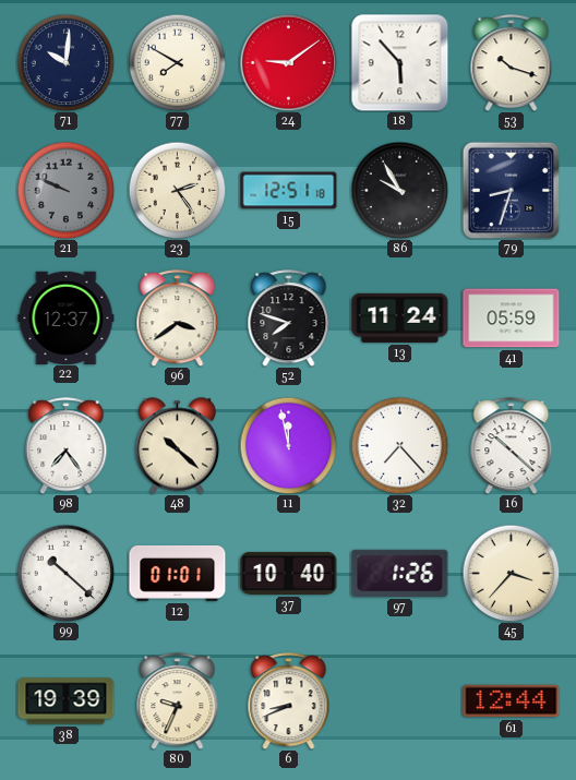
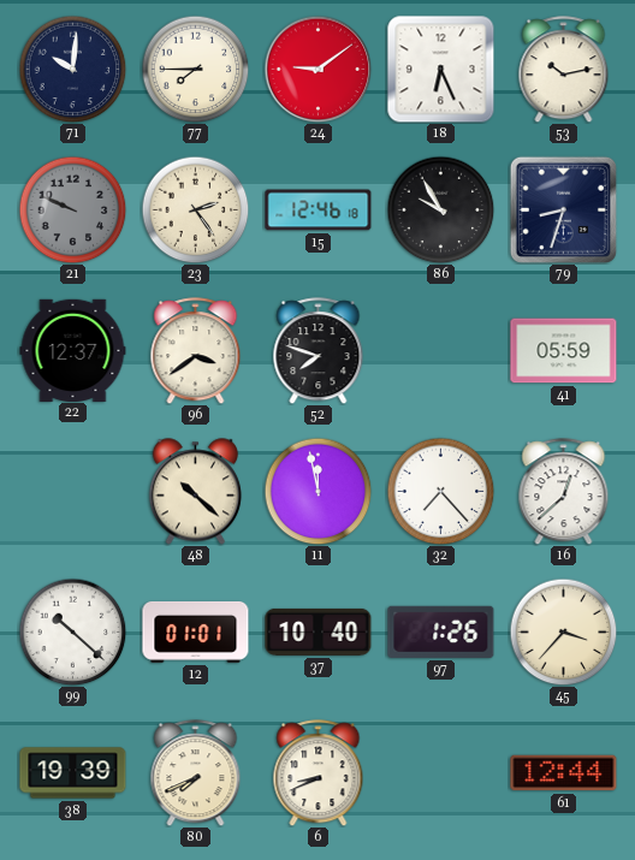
77: 7:50 -> 7:45 (195, 69)
18: 5:53 -> 6:26 (441, 70)
53: 10:18 -> 10:13 (564, 70)
15: 12:51 -> 12:46 (319, 210)
13: 11:24 -> none (400, 317)
98: 7:24 -> none (67, 446)
16: 10:22 -> 12:38 (564, 492)
80: 9:34 -> 7:41 (196, 773)
